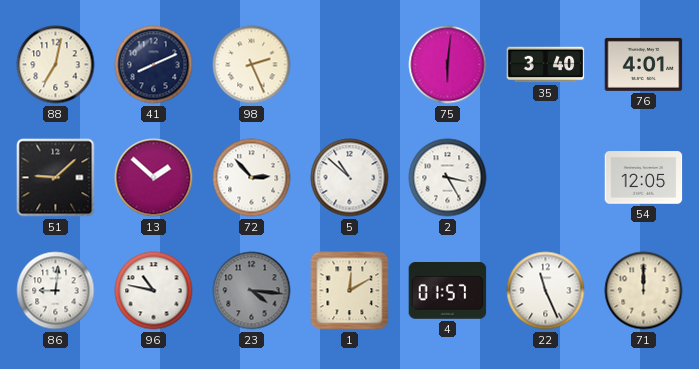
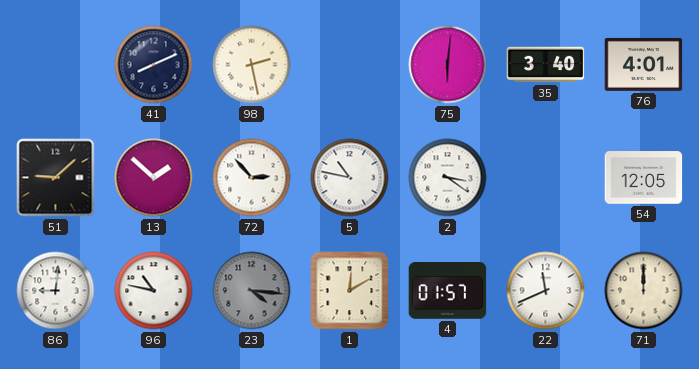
88: 7:02 -> none (56, 65)
98: 2:26 -> 2:28 (252, 65)
5: 10:52 -> 10:47 (350, 178)
2: 3:25 -> 3:21 (448, 178)
22: 11:26 -> 11:41 (546, 291)
